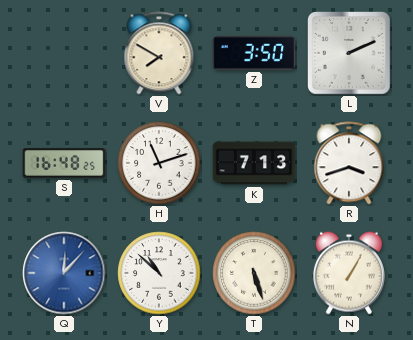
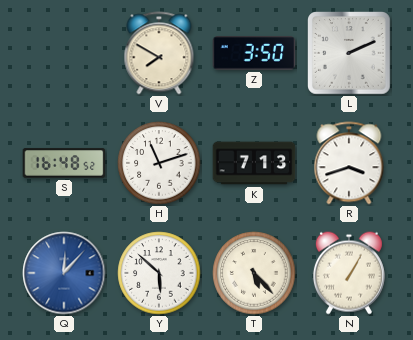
S: 16:48:25 -> 16:48:52 (64, 163)
Y: 10:52 -> 5:52 (159, 273)
T: 5:27 -> 5:23 (254, 273)
